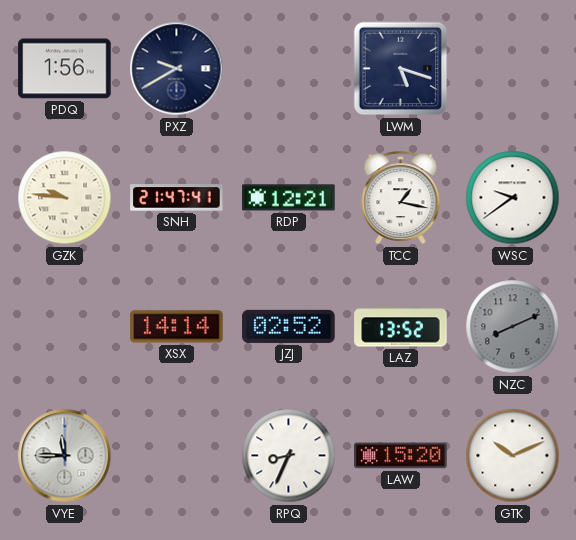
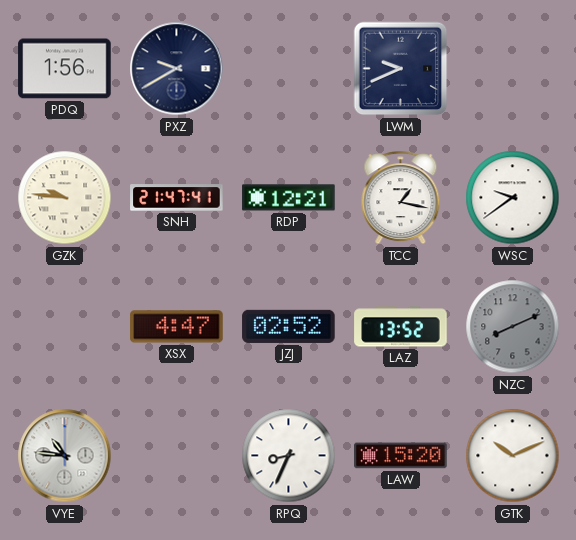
LWM: 5:18 -> 9:41 (401, 69)
XSX: 14:14 -> 4:47 (177, 327)
VYE: 11:45 -> 10:46 (65, 456)
